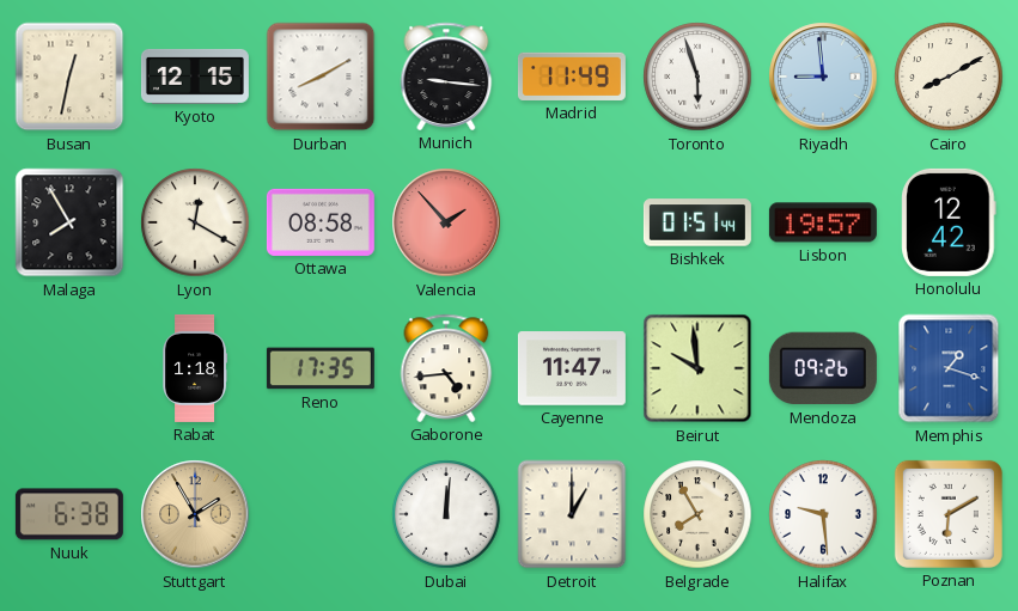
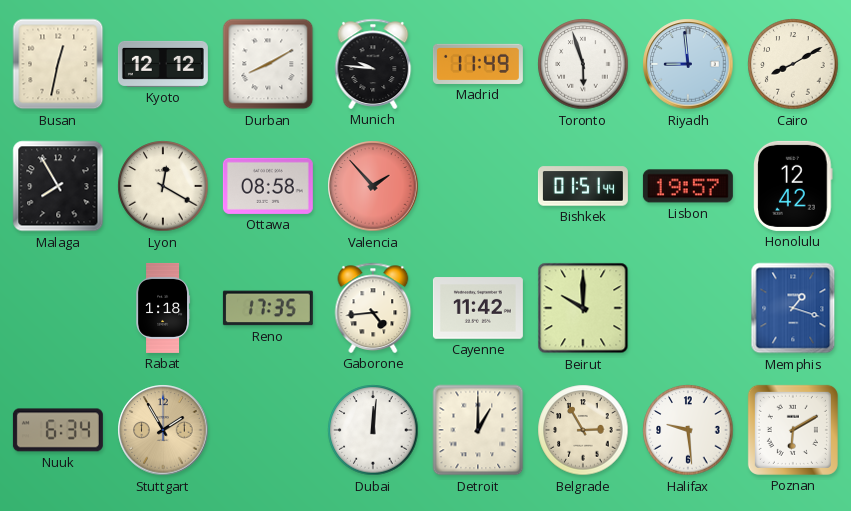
Kyoto: 12:15 -> 12:12 (163, 64)
Munich: 9:16 -> 9:46 (373, 64)
Cayenne: 11:47 -> 11:42 (478, 308)
Beirut: 9:59 -> 10:00 (583, 308)
Mendoza: 09:26 -> none (823, 368)
Nuuk: 6:38 -> 6:34 (58, 430)
Belgrade: 7:55 -> 2:55 (583, 430)
